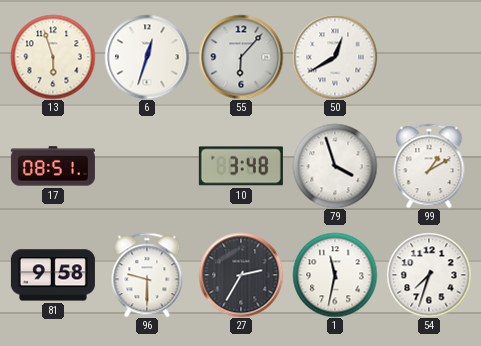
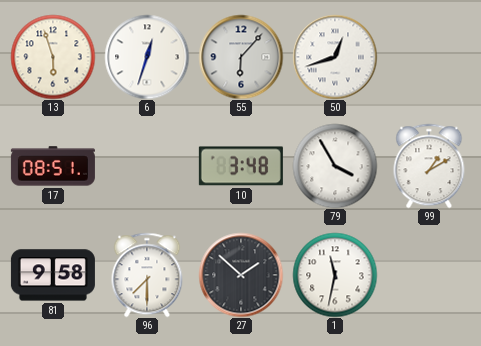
50: 12:40 -> 12:42 (335, 57)
79: 3:57 -> 3:55 (335, 166)
96: 9:30 -> 7:30 (147, 275)
27: 2:35 -> 1:52 (241, 275)
54: 7:33 -> none (429, 275)
